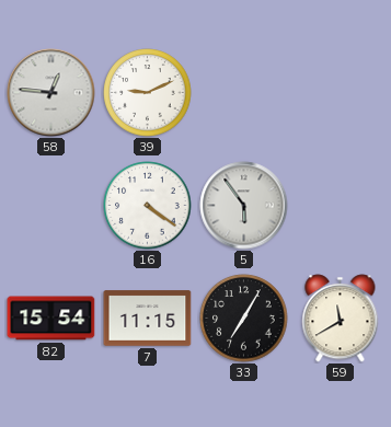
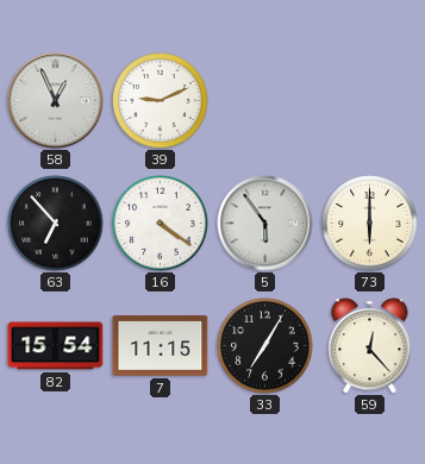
58: 12:46 -> 12:56 (56, 101)
63: none -> 6:53 (56, 224)
73: none -> 6:00 (370, 224)
59: 11:40 -> 12:23 (370, 346)
